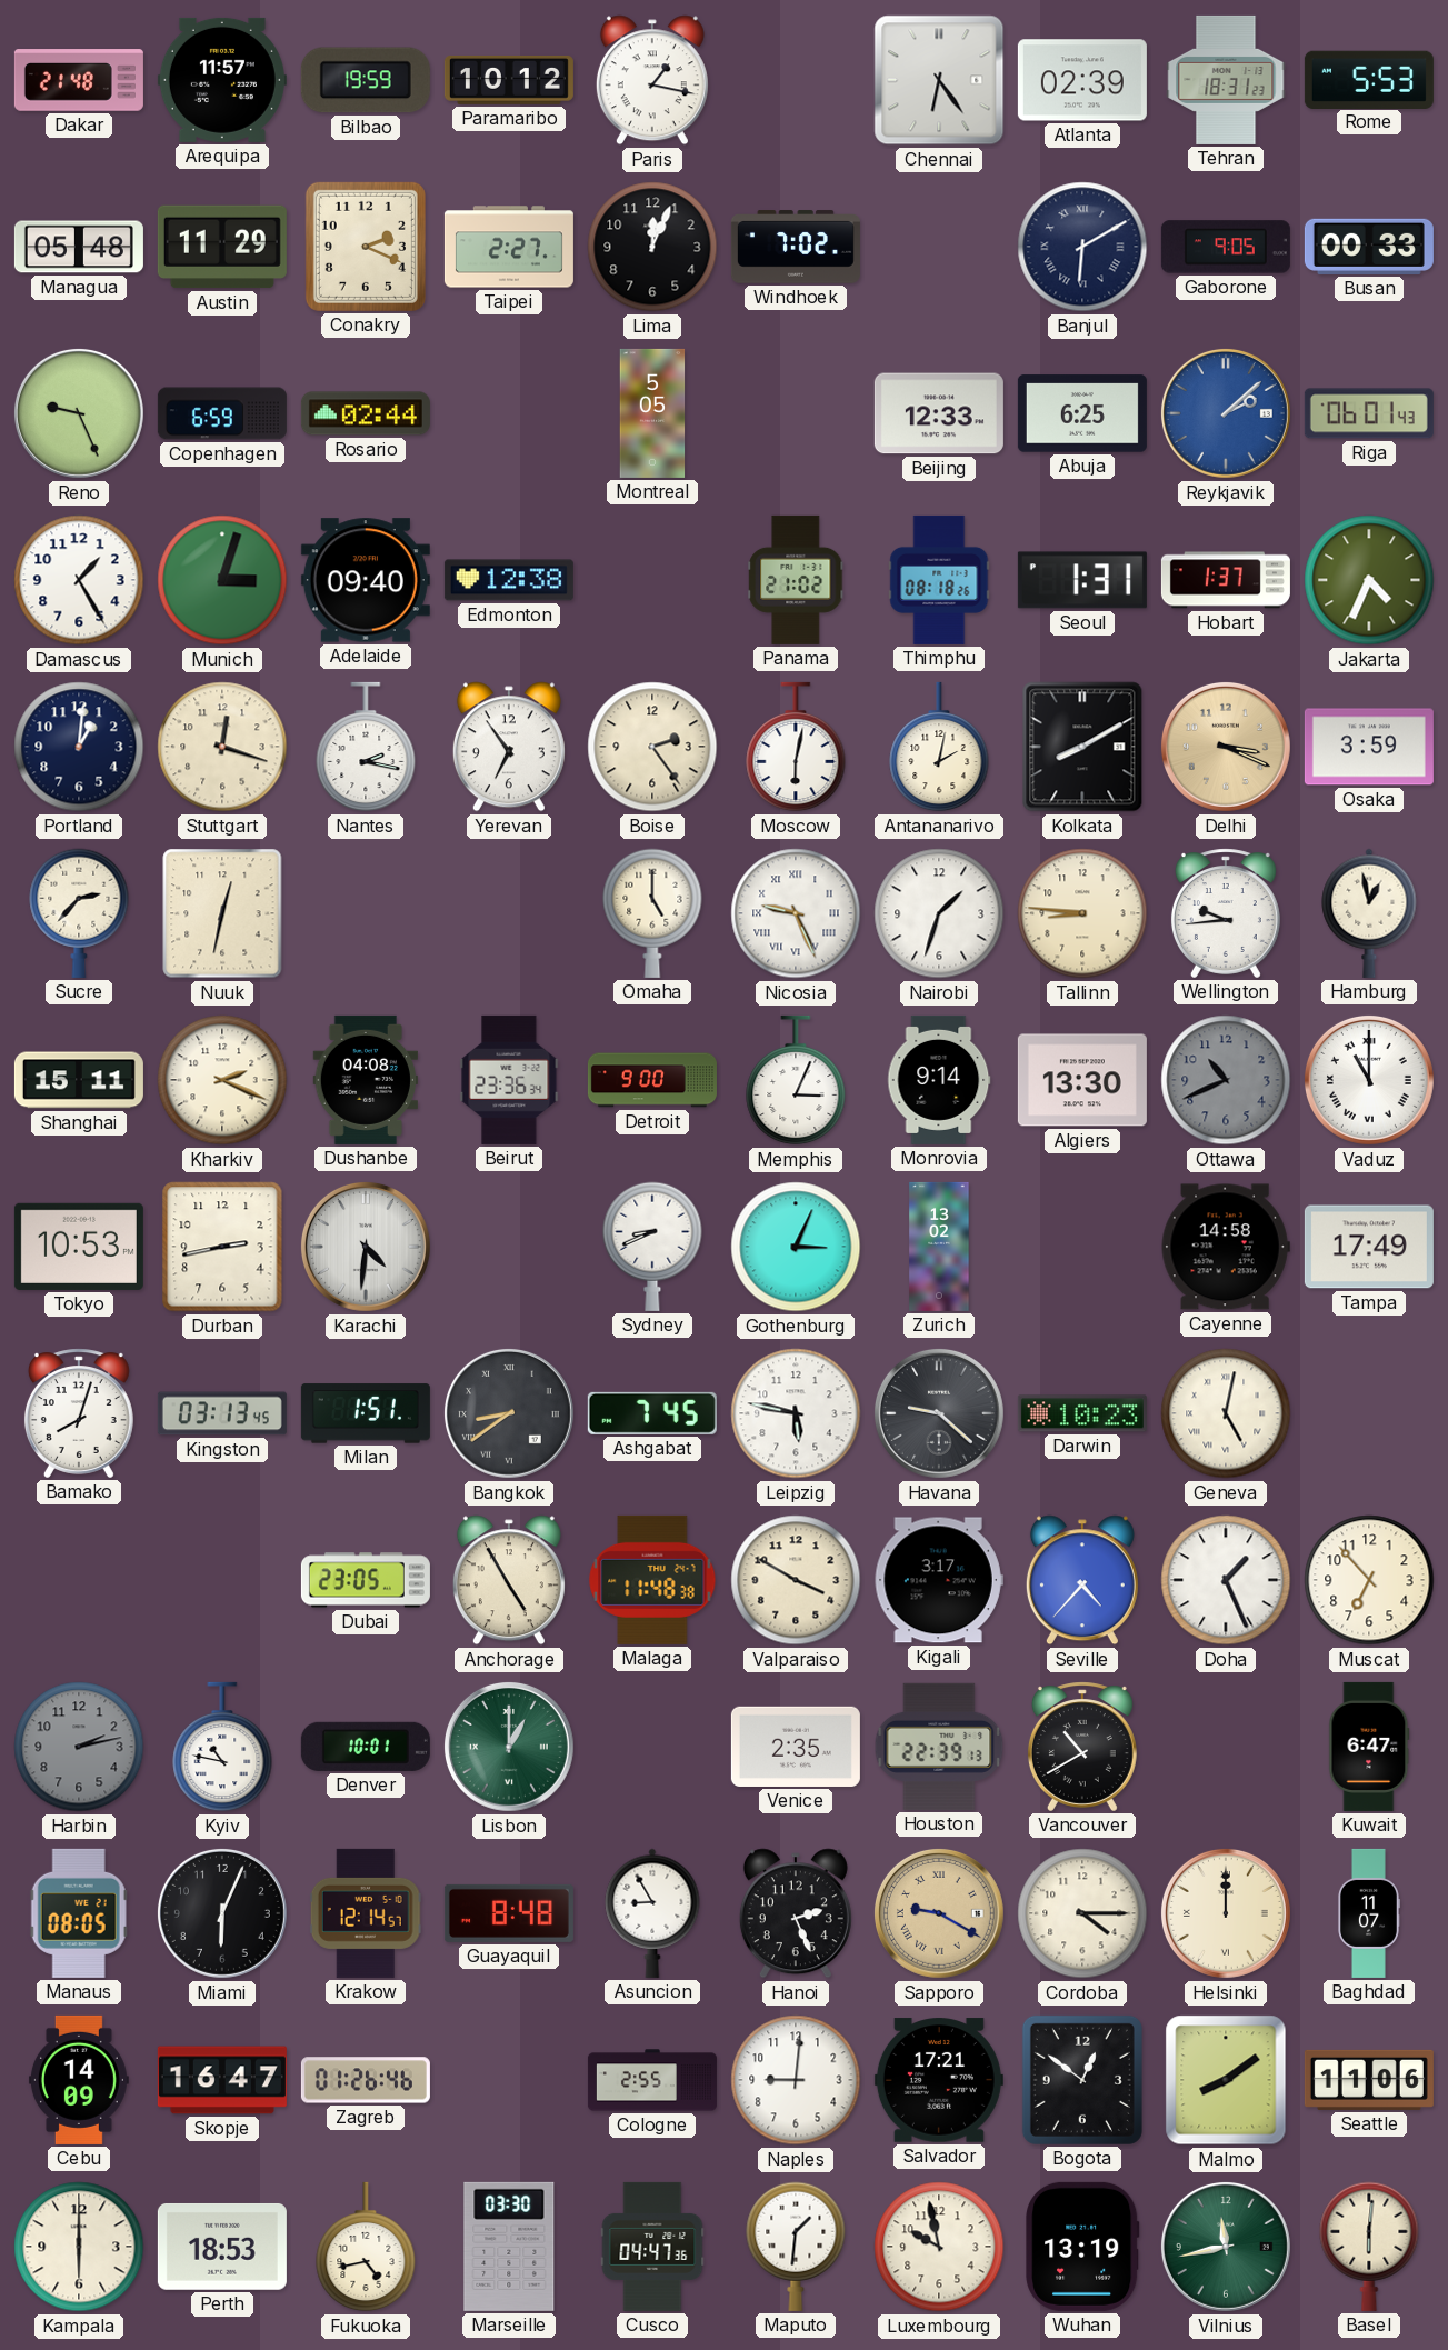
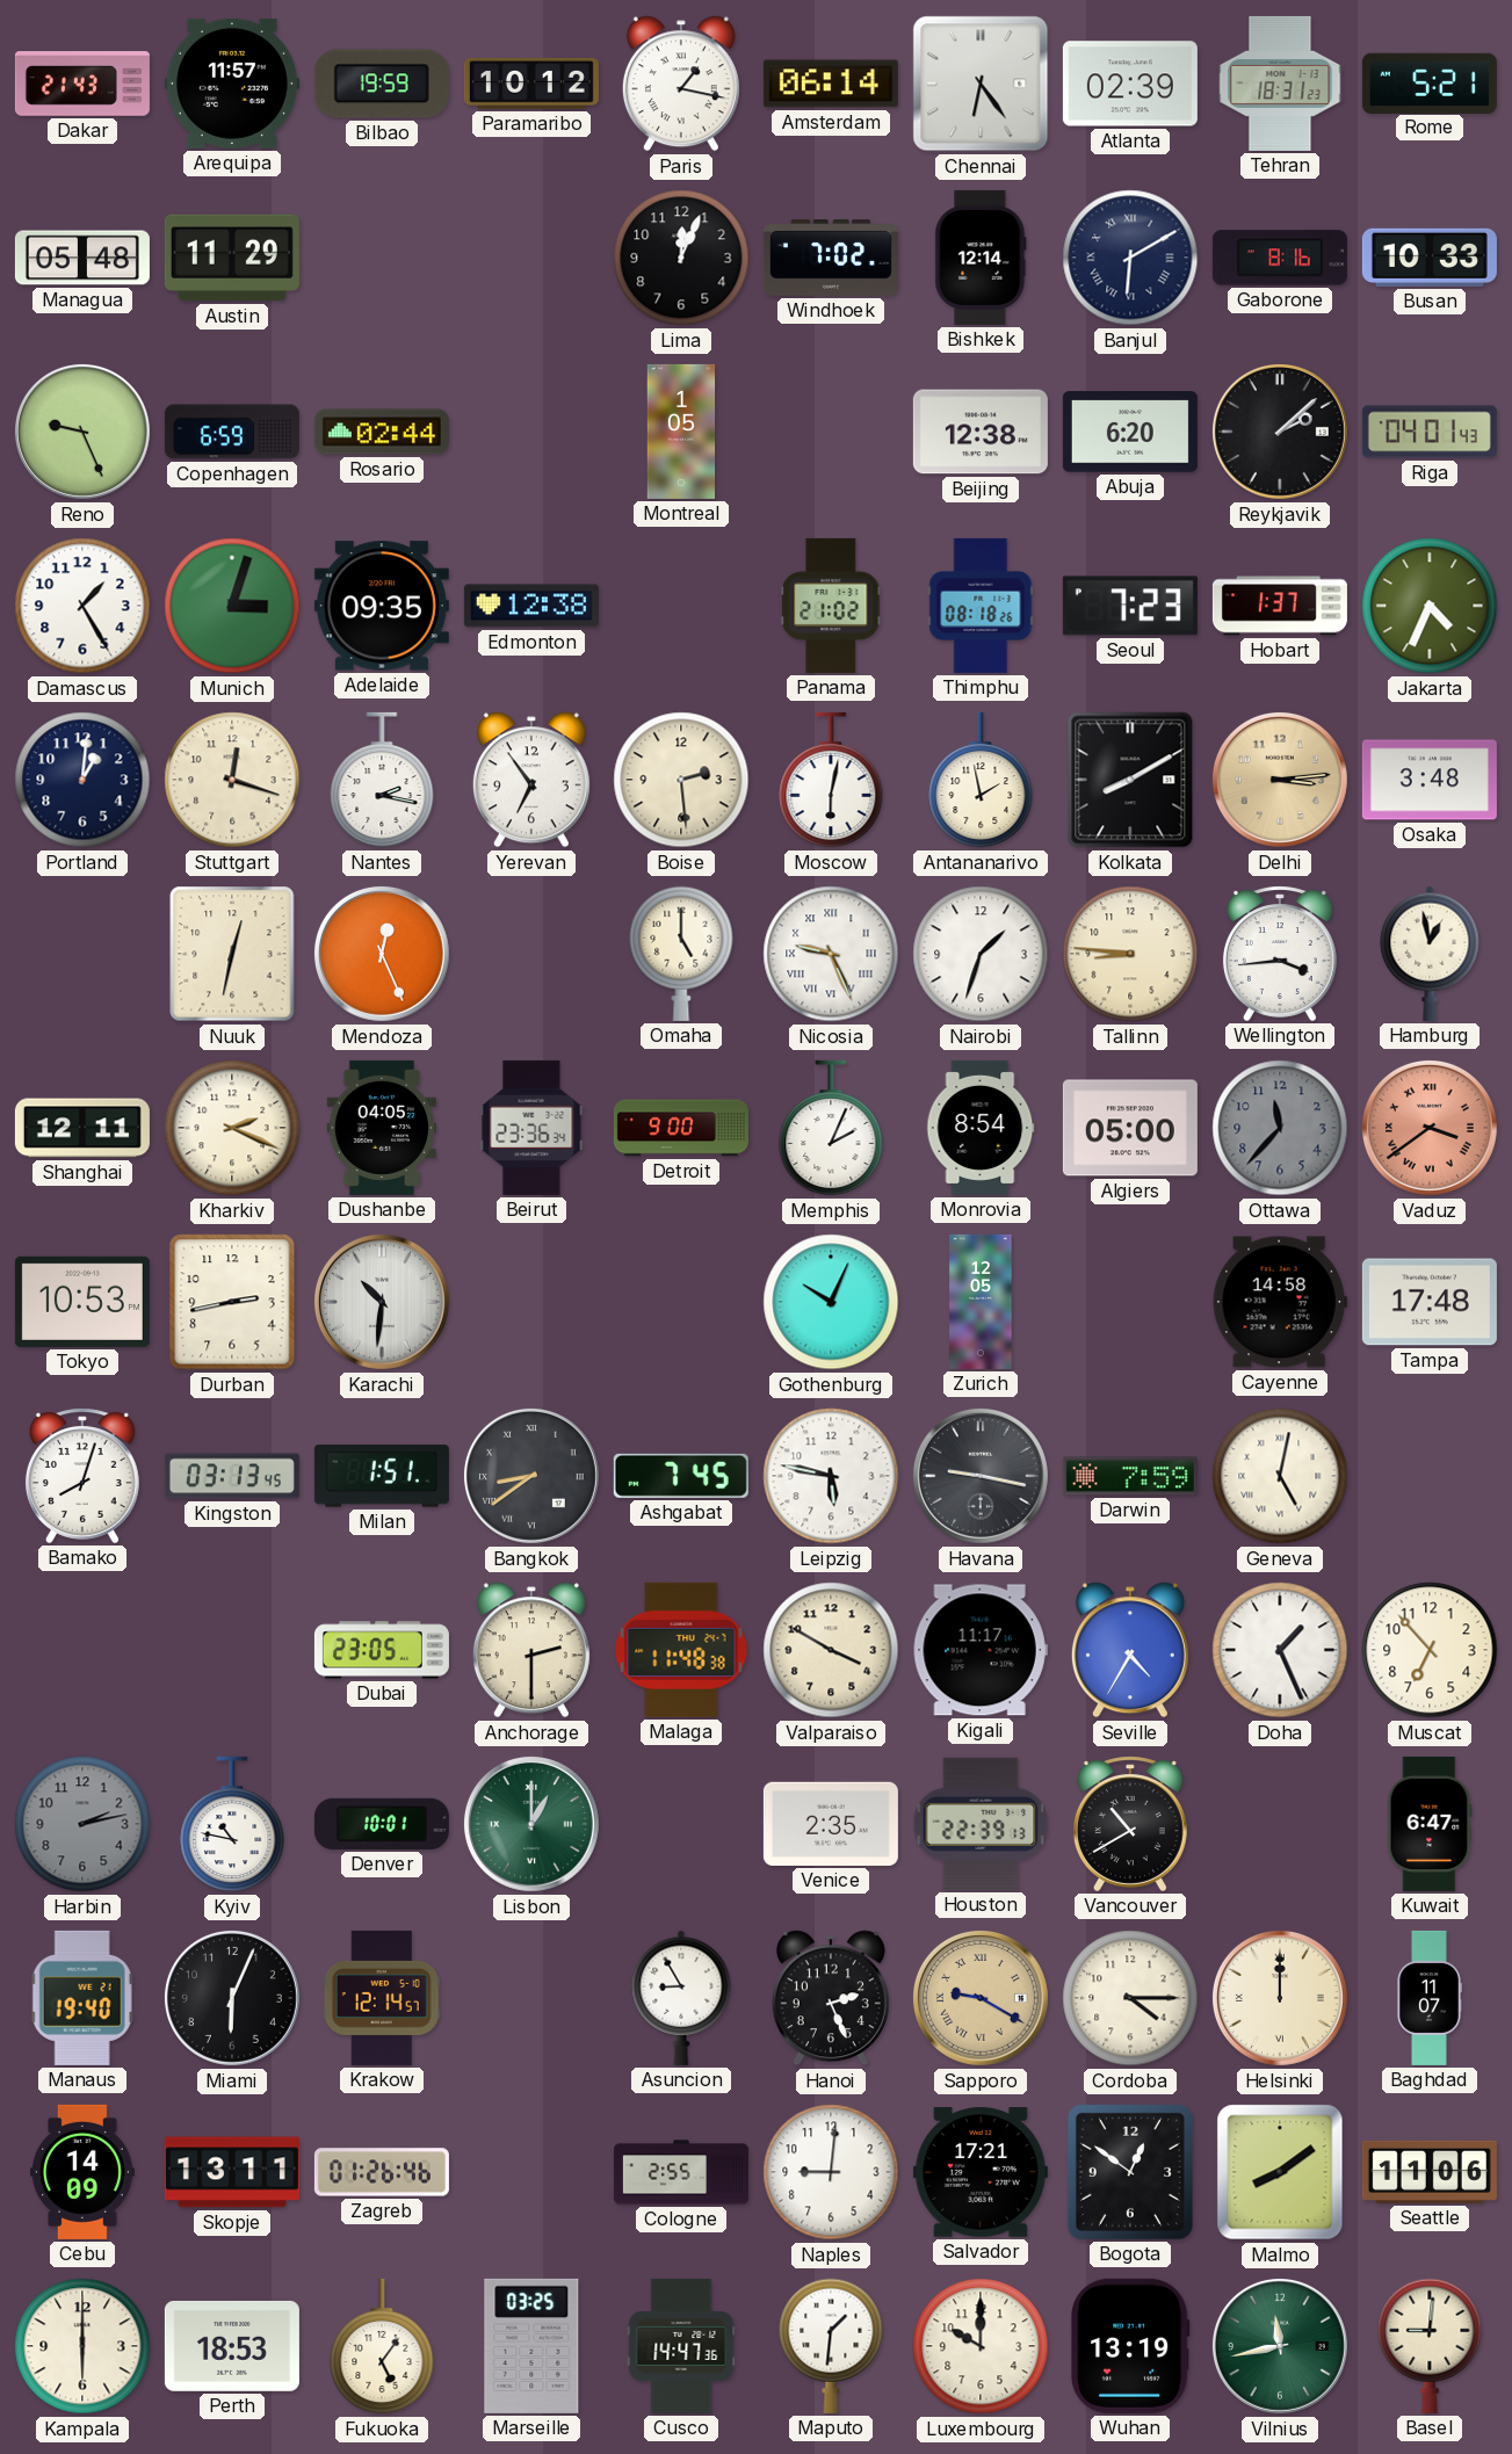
Dakar: 21:48 -> 21:43 (82, 84)
Amsterdam: none -> 06:14 (831, 84)
Rome: 5:53 -> 5:21 (1430, 82)
Conakry: 2:19 -> none (366, 247)
Taipei: 2:27 -> none (509, 247)
Bishkek: none -> 12:14 (981, 258)
Gaborone: 9:05 -> 8:16 (1280, 258)
Busan: 00:33 -> 10:33 (1430, 258)
Montreal: 5:05 -> 1:05 (681, 432)
Beijing: 12:33 -> 12:38 (981, 432)
Abuja: 6:25 -> 6:20 (1130, 432)
Reykjavik dial: blue -> black (1280, 432)
Riga: 06:01 -> 04:01 (1430, 432)
Adelaide: 09:40 -> 09:35 (382, 606)
Seoul: 1:31 -> 7:23 (1130, 606)
Boise: 2:24 -> 2:29 (681, 780)
Antananarivo: 2:02 -> 1:58 (981, 780)
Delhi: 3:19 -> 3:14 (1280, 780)
Osaka: 3:59 -> 3:48 (1430, 780)
Sucre: 2:37 -> none (79, 913)
Mendoza: none -> 12:26 (382, 954)
Wellington: 9:44 -> 3:44 (1280, 954)
Shanghai: 15:11 -> 12:11 (82, 1128)
Dushanbe: 04:08 -> 04:05 (381, 1128)
Memphis: 3:04 -> 2:04 (831, 1128)
Monrovia: 9:14 -> 8:54 (981, 1128)
Algiers: 13:30 -> 05:00 (1130, 1128)
Ottawa: 10:41 -> 11:37 (1280, 1128)
Vaduz: 11:00 -> 3:39 (1430, 1128)
Vaduz dial: white -> salmon (1430, 1128)
Karachi: 4:31 -> 10:31 (382, 1302)
Sydney: 8:41 -> none (652, 1247)
Gothenburg: 3:04 -> 10:04 (831, 1302)
Zurich: 13:02 -> 12:05 (981, 1302)
Tampa: 17:49 -> 17:48 (1430, 1302)
Havana: 9:22 -> 9:17 (981, 1476)
Darwin: 10:23 -> 7:59 (1130, 1476)
Anchorage: 4:55 -> 2:30 (531, 1650)
Kigali: 3:17 -> 11:17 (981, 1650)
Seville: 4:37 -> 4:35 (1130, 1650)
Manaus: 08:05 -> 19:40 (82, 1998)
Guayaquil: 8:48 -> none (509, 1913)
Skopje: 16:47 -> 13:11 (232, 2172)
Fukuoka: 4:43 -> 5:06 (382, 2346)
Marseille: 03:30 -> 03:25 (531, 2346)
Cusco: 04:47 -> 14:47 (681, 2346)
Luxembourg: 9:58 -> 10:00 (981, 2346)
Basel: 6:01 -> 9:01 (1430, 2346)
